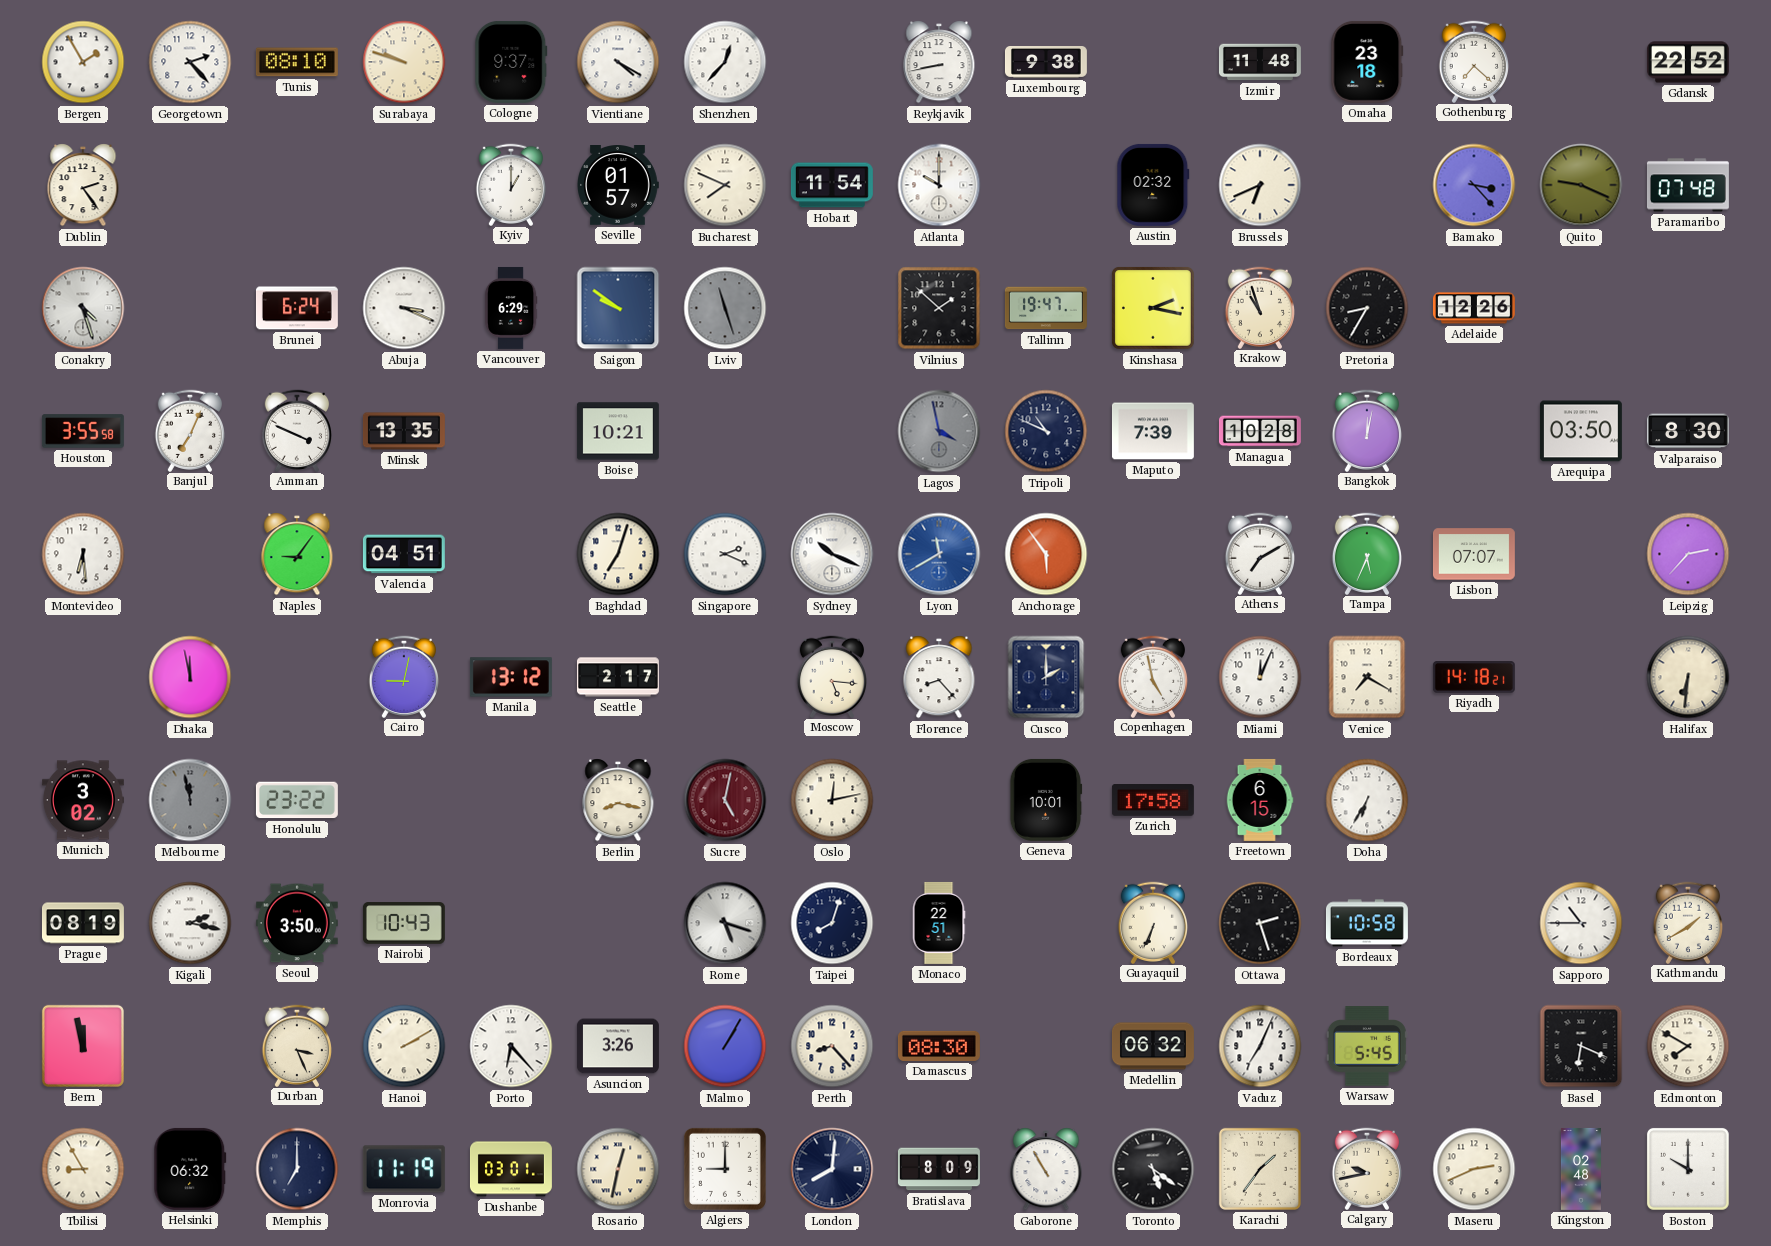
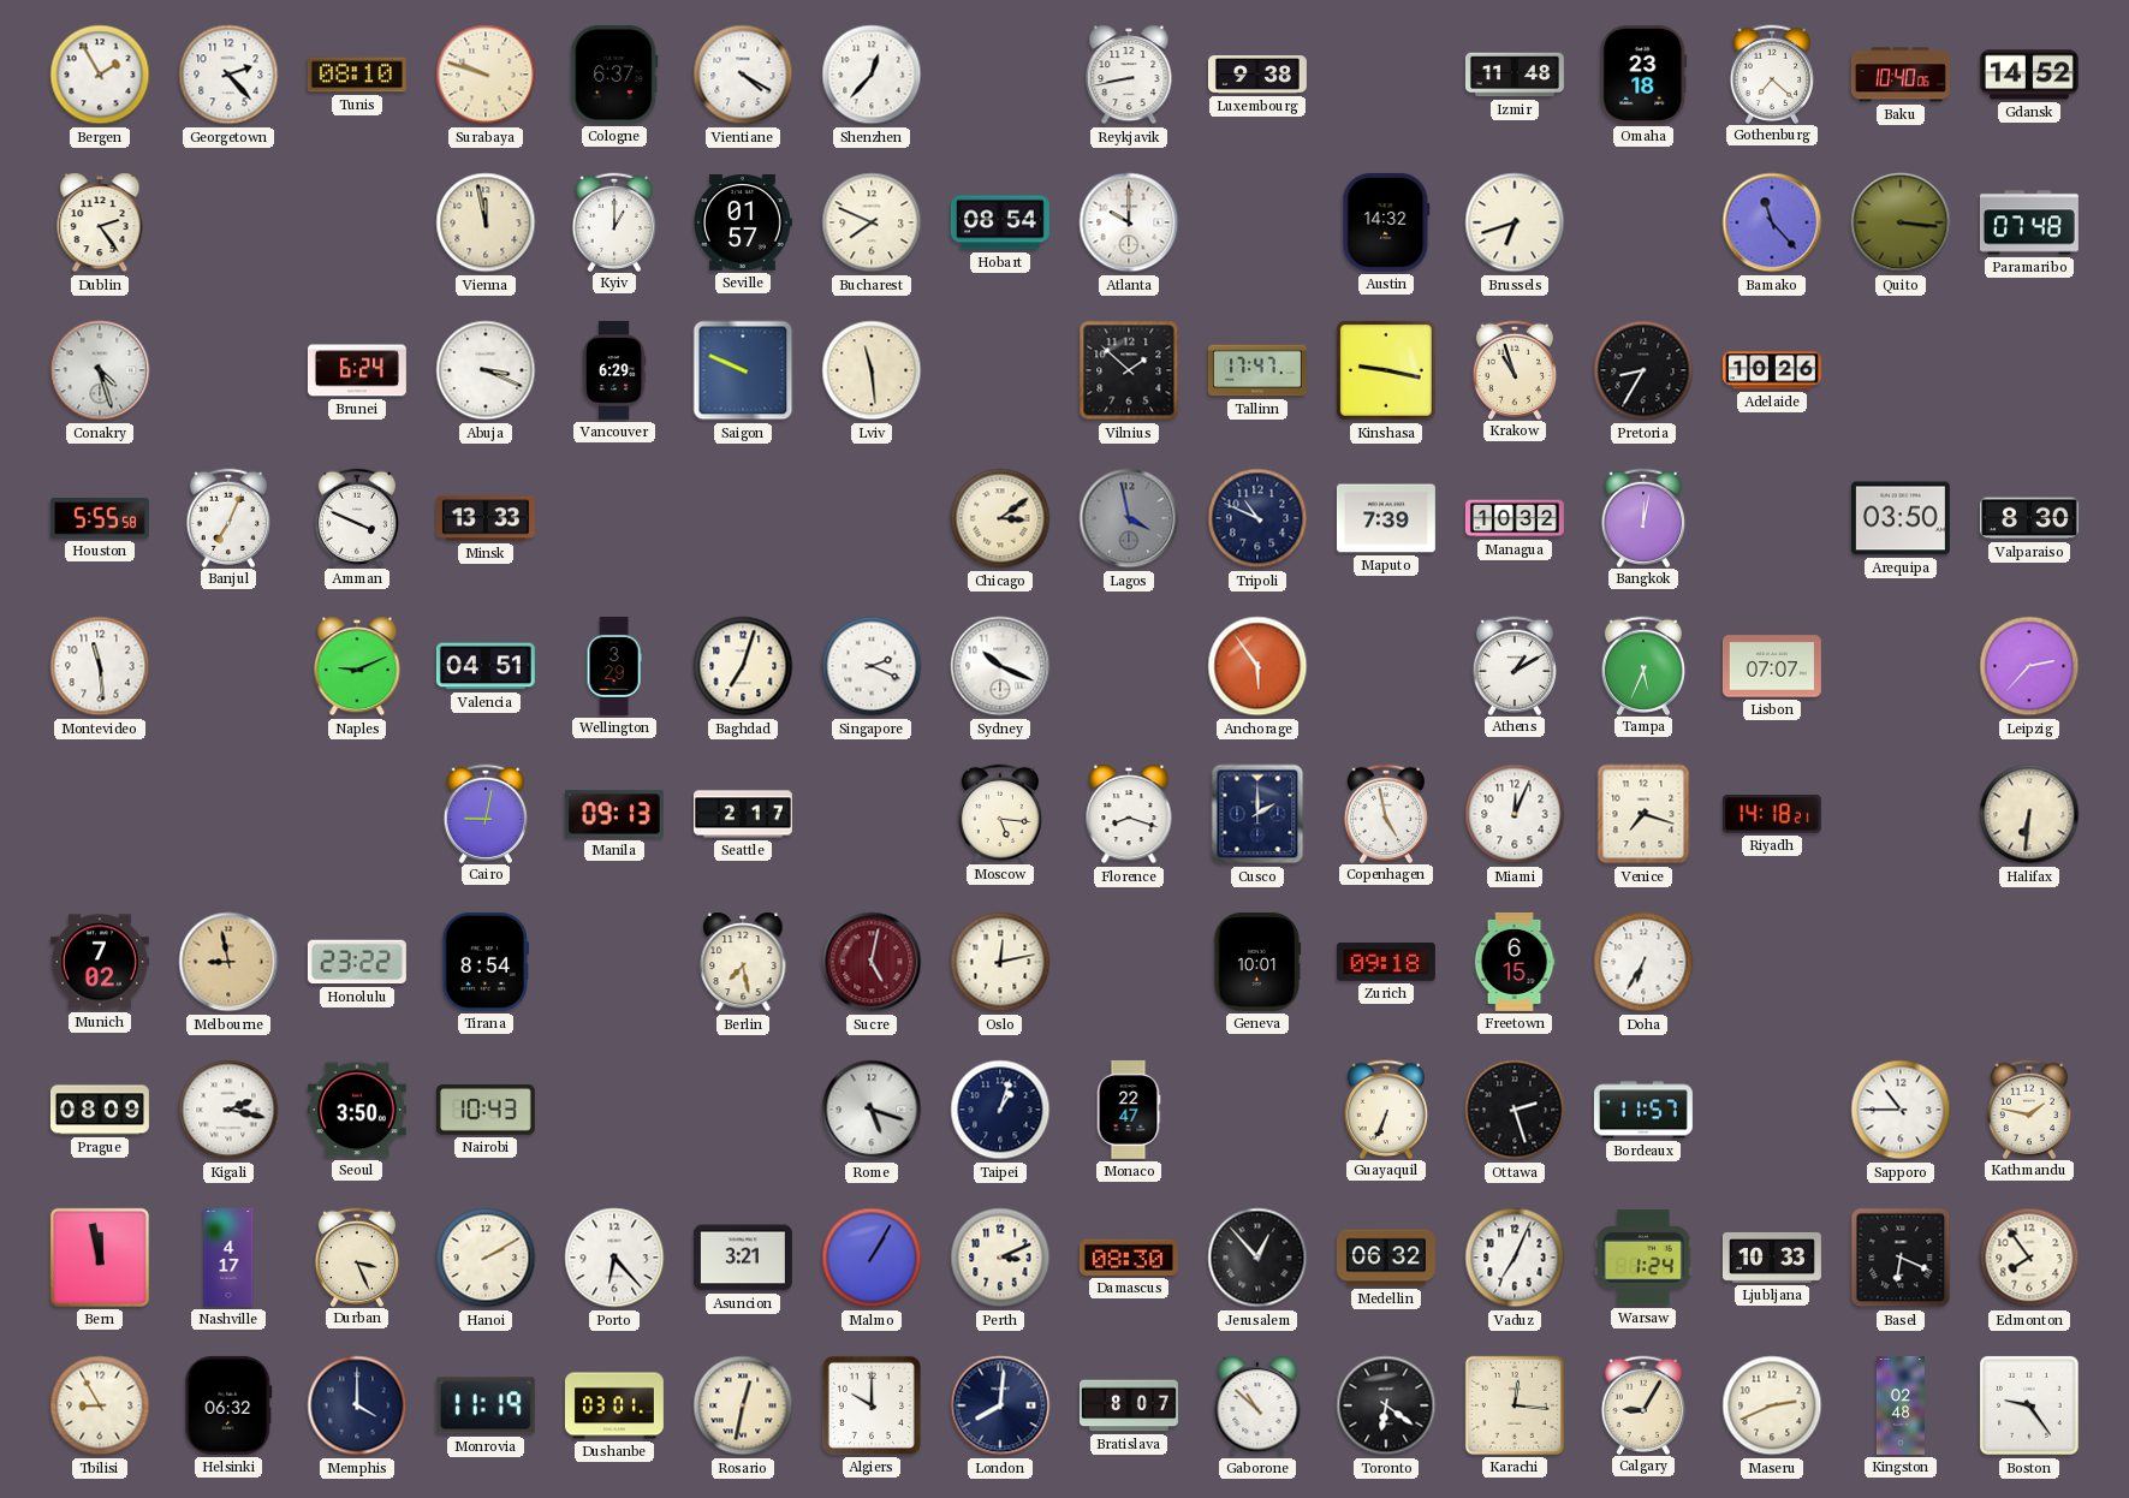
Cologne: 9:37 -> 6:37 (614, 75)
Baku: none -> 10:40 (1901, 75)
Gdansk: 22:52 -> 14:52 (2029, 75)
Vienna: none -> 11:58 (486, 222)
Hobart: 11:54 -> 08:54 (1000, 222)
Austin: 02:32 -> 14:32 (1386, 222)
Brussels: 6:41 -> 6:42 (1515, 222)
Bamako: 3:23 -> 11:23 (1772, 222)
Quito: 9:19 -> 3:16 (1901, 222)
Saigon: 9:51 -> 9:49 (743, 370)
Lviv: 11:27 -> 11:29 (872, 370)
Lviv dial: grey -> cream (872, 370)
Tallinn: 19:47 -> 17:47 (1257, 370)
Kinshasa: 2:17 -> 9:17 (1386, 370)
Adelaide: 12:26 -> 10:26 (1772, 370)
Houston: 3:55 -> 5:55 (100, 518)
Minsk: 13:35 -> 13:33 (486, 518)
Boise: 10:21 -> none (618, 431)
Chicago: none -> 3:09 (1000, 518)
Managua: 10:28 -> 10:32 (1515, 518)
Montevideo: 6:29 -> 11:29 (100, 666)
Naples: 9:06 -> 9:11 (357, 666)
Wellington: none -> 3:29 (614, 667)
Lyon: 11:40 -> none (939, 554)
Athens: 7:10 -> 1:10 (1514, 665)
Dhaka: 11:58 -> none (190, 677)
Manila: 13:12 -> 09:13 (614, 814)
Florence: 8:23 -> 8:18 (1129, 814)
Venice: 7:20 -> 7:18 (1643, 814)
Munich: 3:02 -> 7:02 (100, 962)
Melbourne: 11:58 -> 8:58 (228, 962)
Melbourne dial: grey -> champagne (228, 962)
Tirana: none -> 8:54 (486, 962)
Berlin: 8:17 -> 7:28 (743, 962)
Zurich: 17:58 -> 09:18 (1386, 963)
Prague: 08:19 -> 08:09 (100, 1110)
Taipei: 8:03 -> 1:03 (1000, 1110)
Monaco: 22:51 -> 22:47 (1129, 1110)
Bordeaux: 10:58 -> 11:57 (1643, 1110)
Kathmandu: 1:40 -> 1:47 (2028, 1108)
Nashville: none -> 4:17 (228, 1258)
Asuncion: 3:26 -> 3:21 (743, 1258)
Perth: 8:23 -> 3:11 (1000, 1258)
Jerusalem: none -> 12:53 (1257, 1258)
Warsaw: 5:45 -> 1:24 (1643, 1258)
Ljubljana: none -> 10:33 (1772, 1258)
Edmonton: 7:50 -> 7:54 (2029, 1258)
Memphis: 7:00 -> 4:00 (357, 1405)
Algiers: 9:00 -> 10:00 (872, 1405)
Bratislava: 8:09 -> 8:07 (1129, 1405)
Gaborone: 10:55 -> 10:52 (1257, 1405)
Toronto: 5:21 -> 6:21 (1386, 1405)
Karachi: 1:36 -> 12:16 (1515, 1405)
Calgary: 9:43 -> 9:05 (1642, 1404)
Boston: 10:00 -> 9:24 (2029, 1405)
